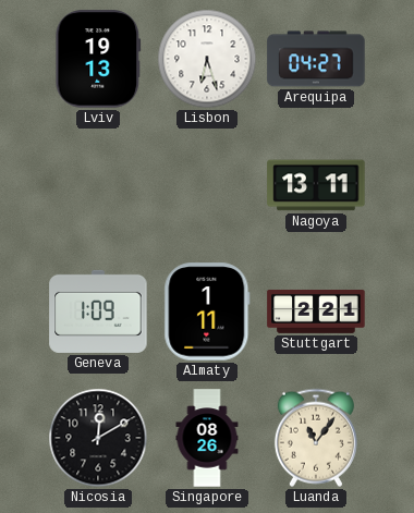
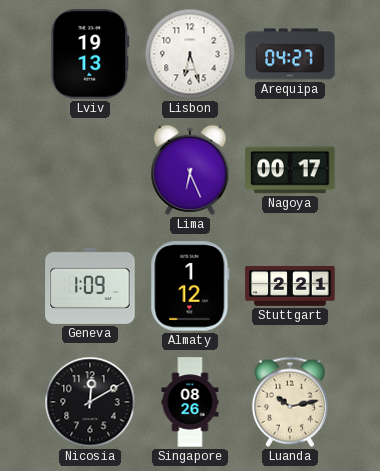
Lima: none -> 6:26 (190, 170)
Nagoya: 13:11 -> 00:17 (290, 170)
Almaty: 1:11 -> 1:12 (190, 286)
Luanda: 11:06 -> 10:13 (290, 402)
